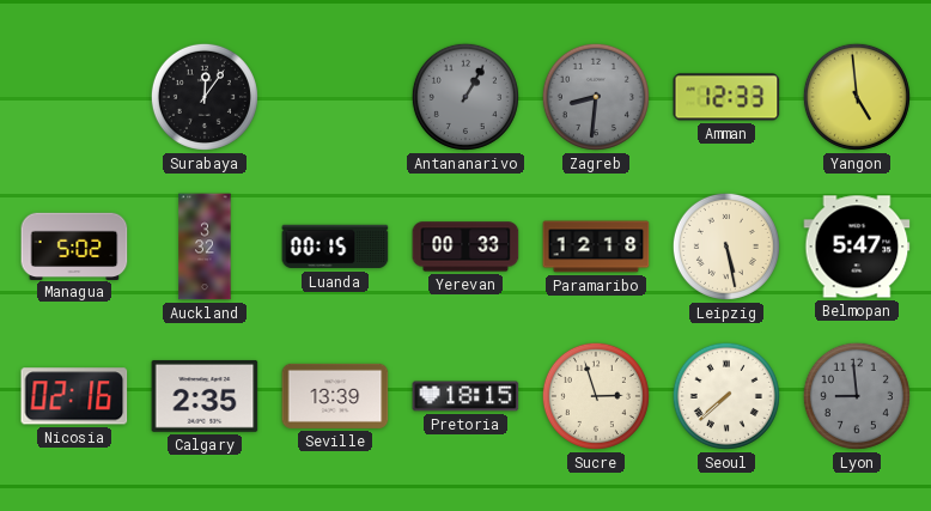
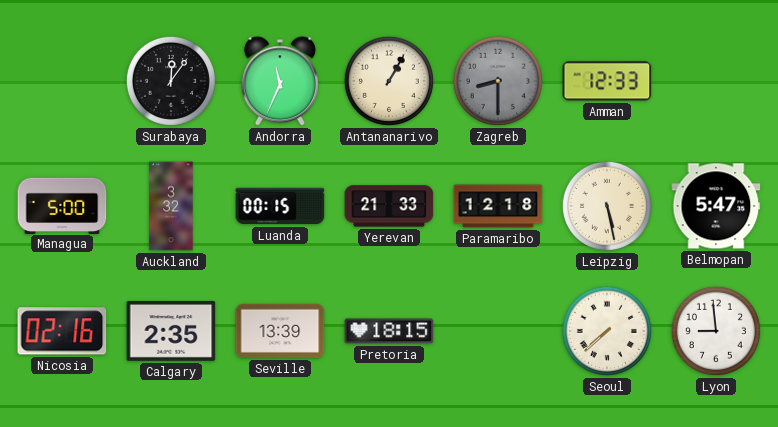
Andorra: none -> 11:34 (280, 81)
Antananarivo dial: grey -> cream (389, 81)
Zagreb: 8:31 -> 8:30 (498, 81)
Yangon: 4:59 -> none (857, 97)
Managua: 5:02 -> 5:00 (62, 205)
Yerevan: 00:33 -> 21:33 (389, 206)
Sucre: 2:57 -> none (596, 396)
Lyon dial: grey -> white (716, 331)
